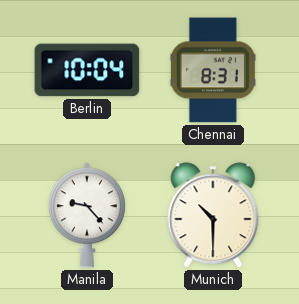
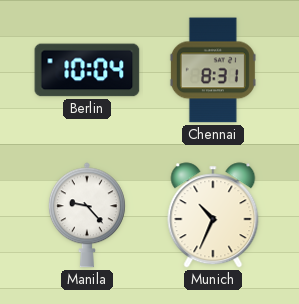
Munich: 10:30 -> 10:34 (213, 215)
